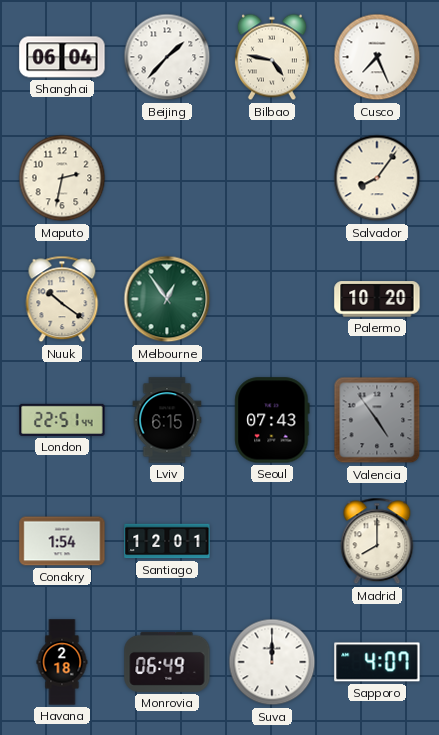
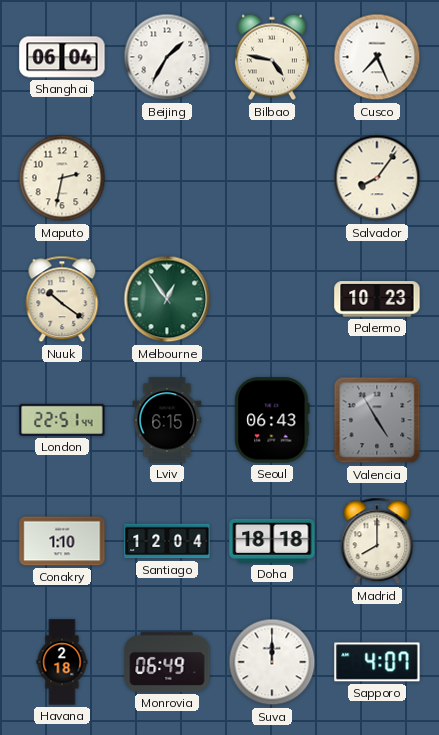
Beijing: 1:37 -> 1:35 (167, 57)
Palermo: 10:20 -> 10:23 (377, 299)
Seoul: 07:43 -> 06:43 (272, 420)
Valencia: 4:54 -> 4:55 (377, 420)
Conakry: 1:54 -> 1:10 (62, 541)
Santiago: 12:01 -> 12:04 (167, 541)
Doha: none -> 18:18 (272, 541)
